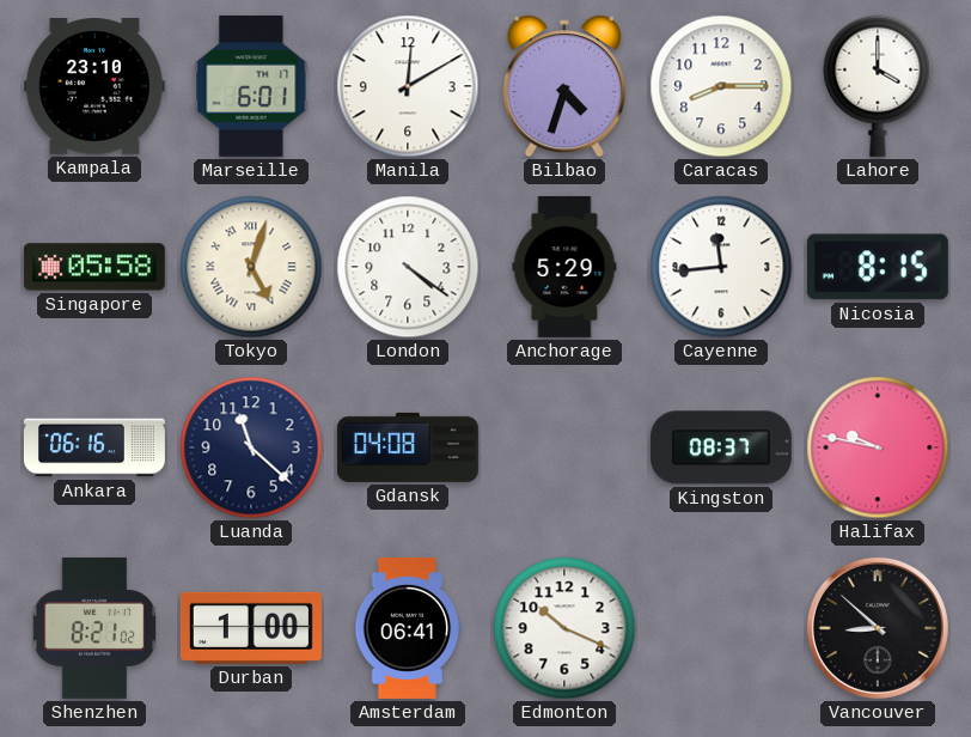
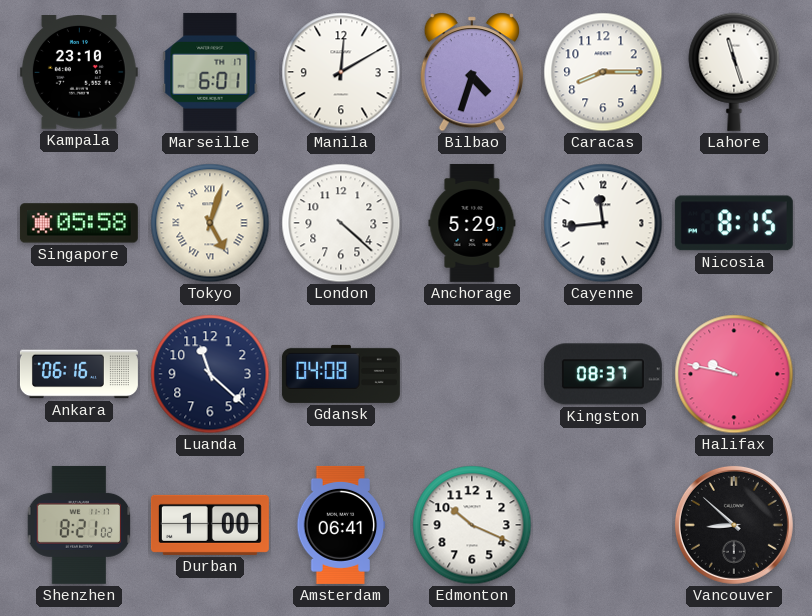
Lahore: 4:00 -> 11:27 (734, 72)
London: 4:21 -> 4:22 (341, 223)
